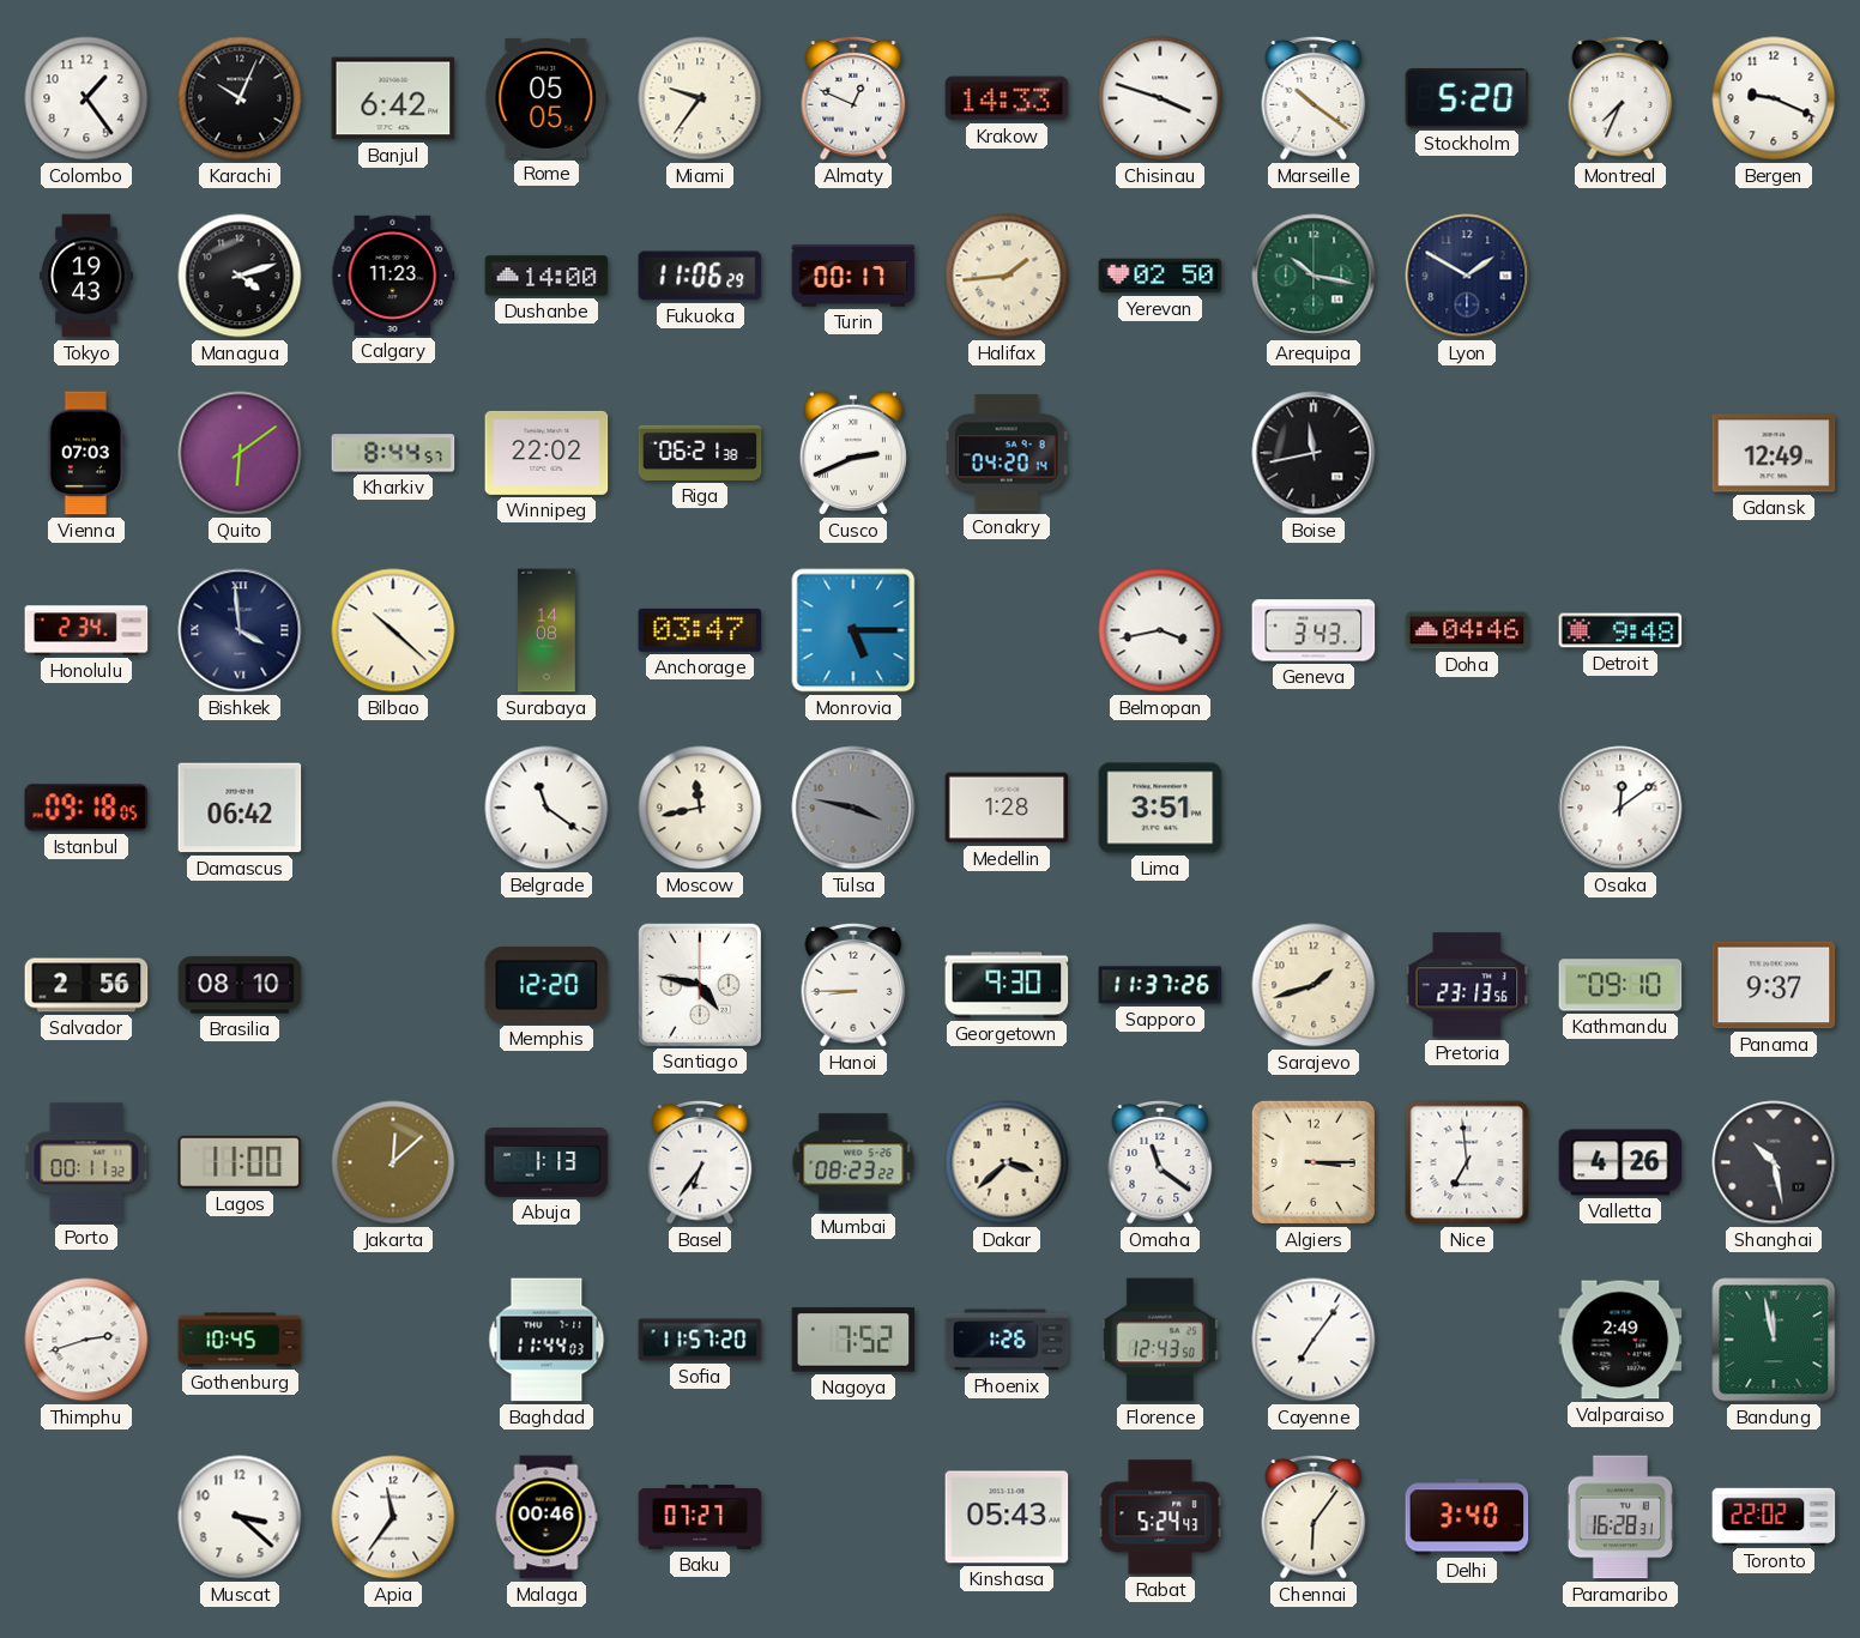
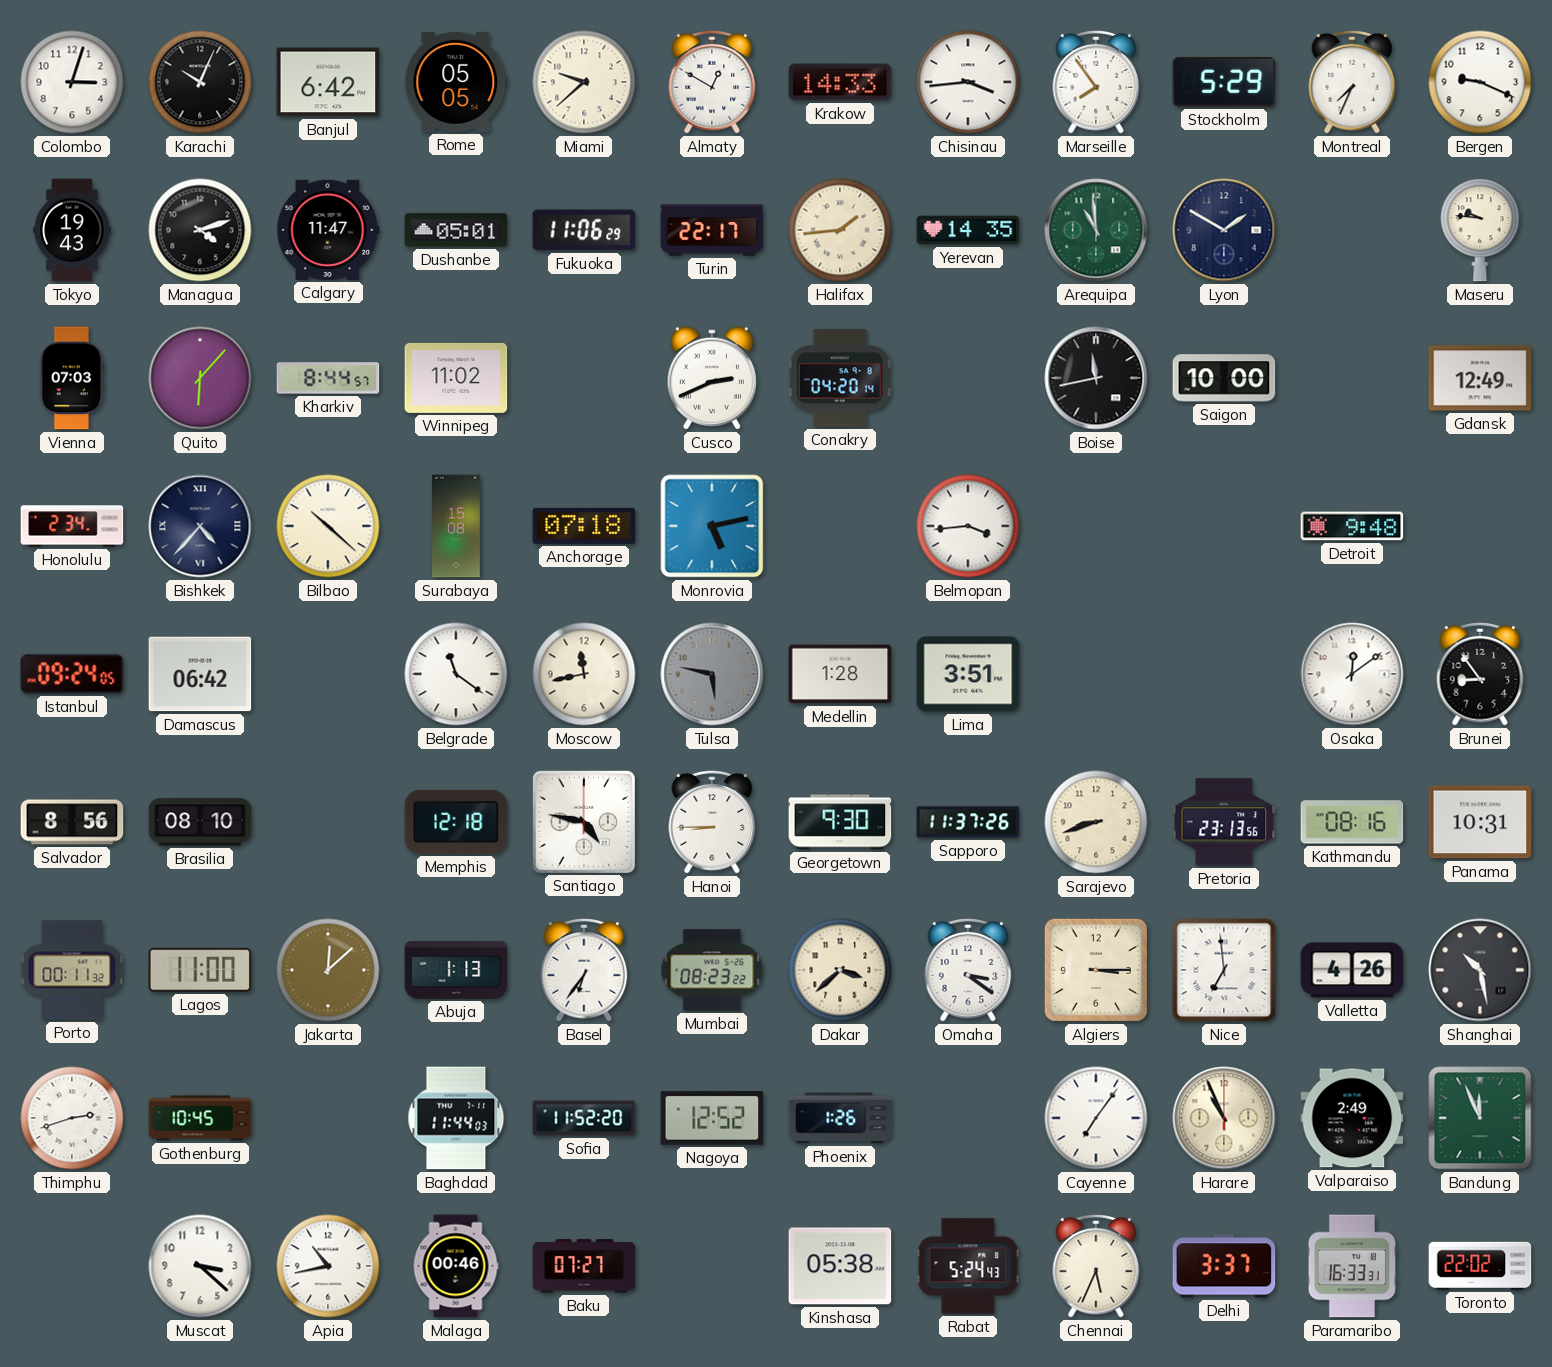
Colombo: 1:24 -> 3:03 (72, 82)
Miami: 9:36 -> 9:38 (584, 82)
Almaty: 12:49 -> 12:50 (712, 83)
Chisinau: 3:48 -> 3:44 (968, 82)
Marseille: 10:21 -> 7:54 (1096, 83)
Stockholm: 5:20 -> 5:29 (1224, 82)
Calgary: 11:23 -> 11:47 (328, 230)
Dushanbe: 14:00 -> 05:01 (456, 230)
Turin: 00:17 -> 22:17 (712, 230)
Yerevan: 02:50 -> 14:35 (968, 230)
Arequipa: 10:17 -> 10:59 (1096, 230)
Maseru: none -> 9:46 (1480, 230)
Quito: 6:09 -> 6:07 (200, 378)
Winnipeg: 22:02 -> 11:02 (456, 378)
Riga: 06:21 -> none (700, 453)
Saigon: none -> 10:00 (1224, 378)
Bishkek: 3:59 -> 4:37 (200, 526)
Surabaya: 14:08 -> 15:08 (456, 526)
Anchorage: 03:47 -> 07:18 (584, 526)
Monrovia: 5:15 -> 5:13 (712, 526)
Belmopan: 3:43 -> 3:44 (968, 526)
Geneva: 3:43 -> none (1314, 630)
Doha: 04:46 -> none (1467, 630)
Istanbul: 09:18 -> 09:24 (72, 674)
Tulsa: 3:47 -> 5:47 (712, 674)
Brunei: none -> 8:54 (1480, 675)
Salvador: 2:56 -> 8:56 (72, 822)
Memphis: 12:20 -> 12:18 (456, 822)
Sarajevo: 1:42 -> 8:42 (1096, 822)
Kathmandu: 09:10 -> 08:16 (1352, 822)
Panama: 9:37 -> 10:31 (1480, 822)
Omaha: 11:21 -> 3:21 (968, 971)
Sofia: 11:57 -> 11:52 (584, 1118)
Nagoya: 7:52 -> 12:52 (712, 1118)
Florence: 12:43 -> none (1160, 1340)
Harare: none -> 10:56 (1224, 1118)
Bandung: 11:58 -> 11:56 (1480, 1118)
Apia: 11:36 -> 10:43 (328, 1266)
Kinshasa: 05:43 -> 05:38 (840, 1266)
Chennai: 6:06 -> 5:34 (1096, 1267)
Delhi: 3:40 -> 3:37 (1224, 1266)
Paramaribo: 16:28 -> 16:33 (1352, 1266)
